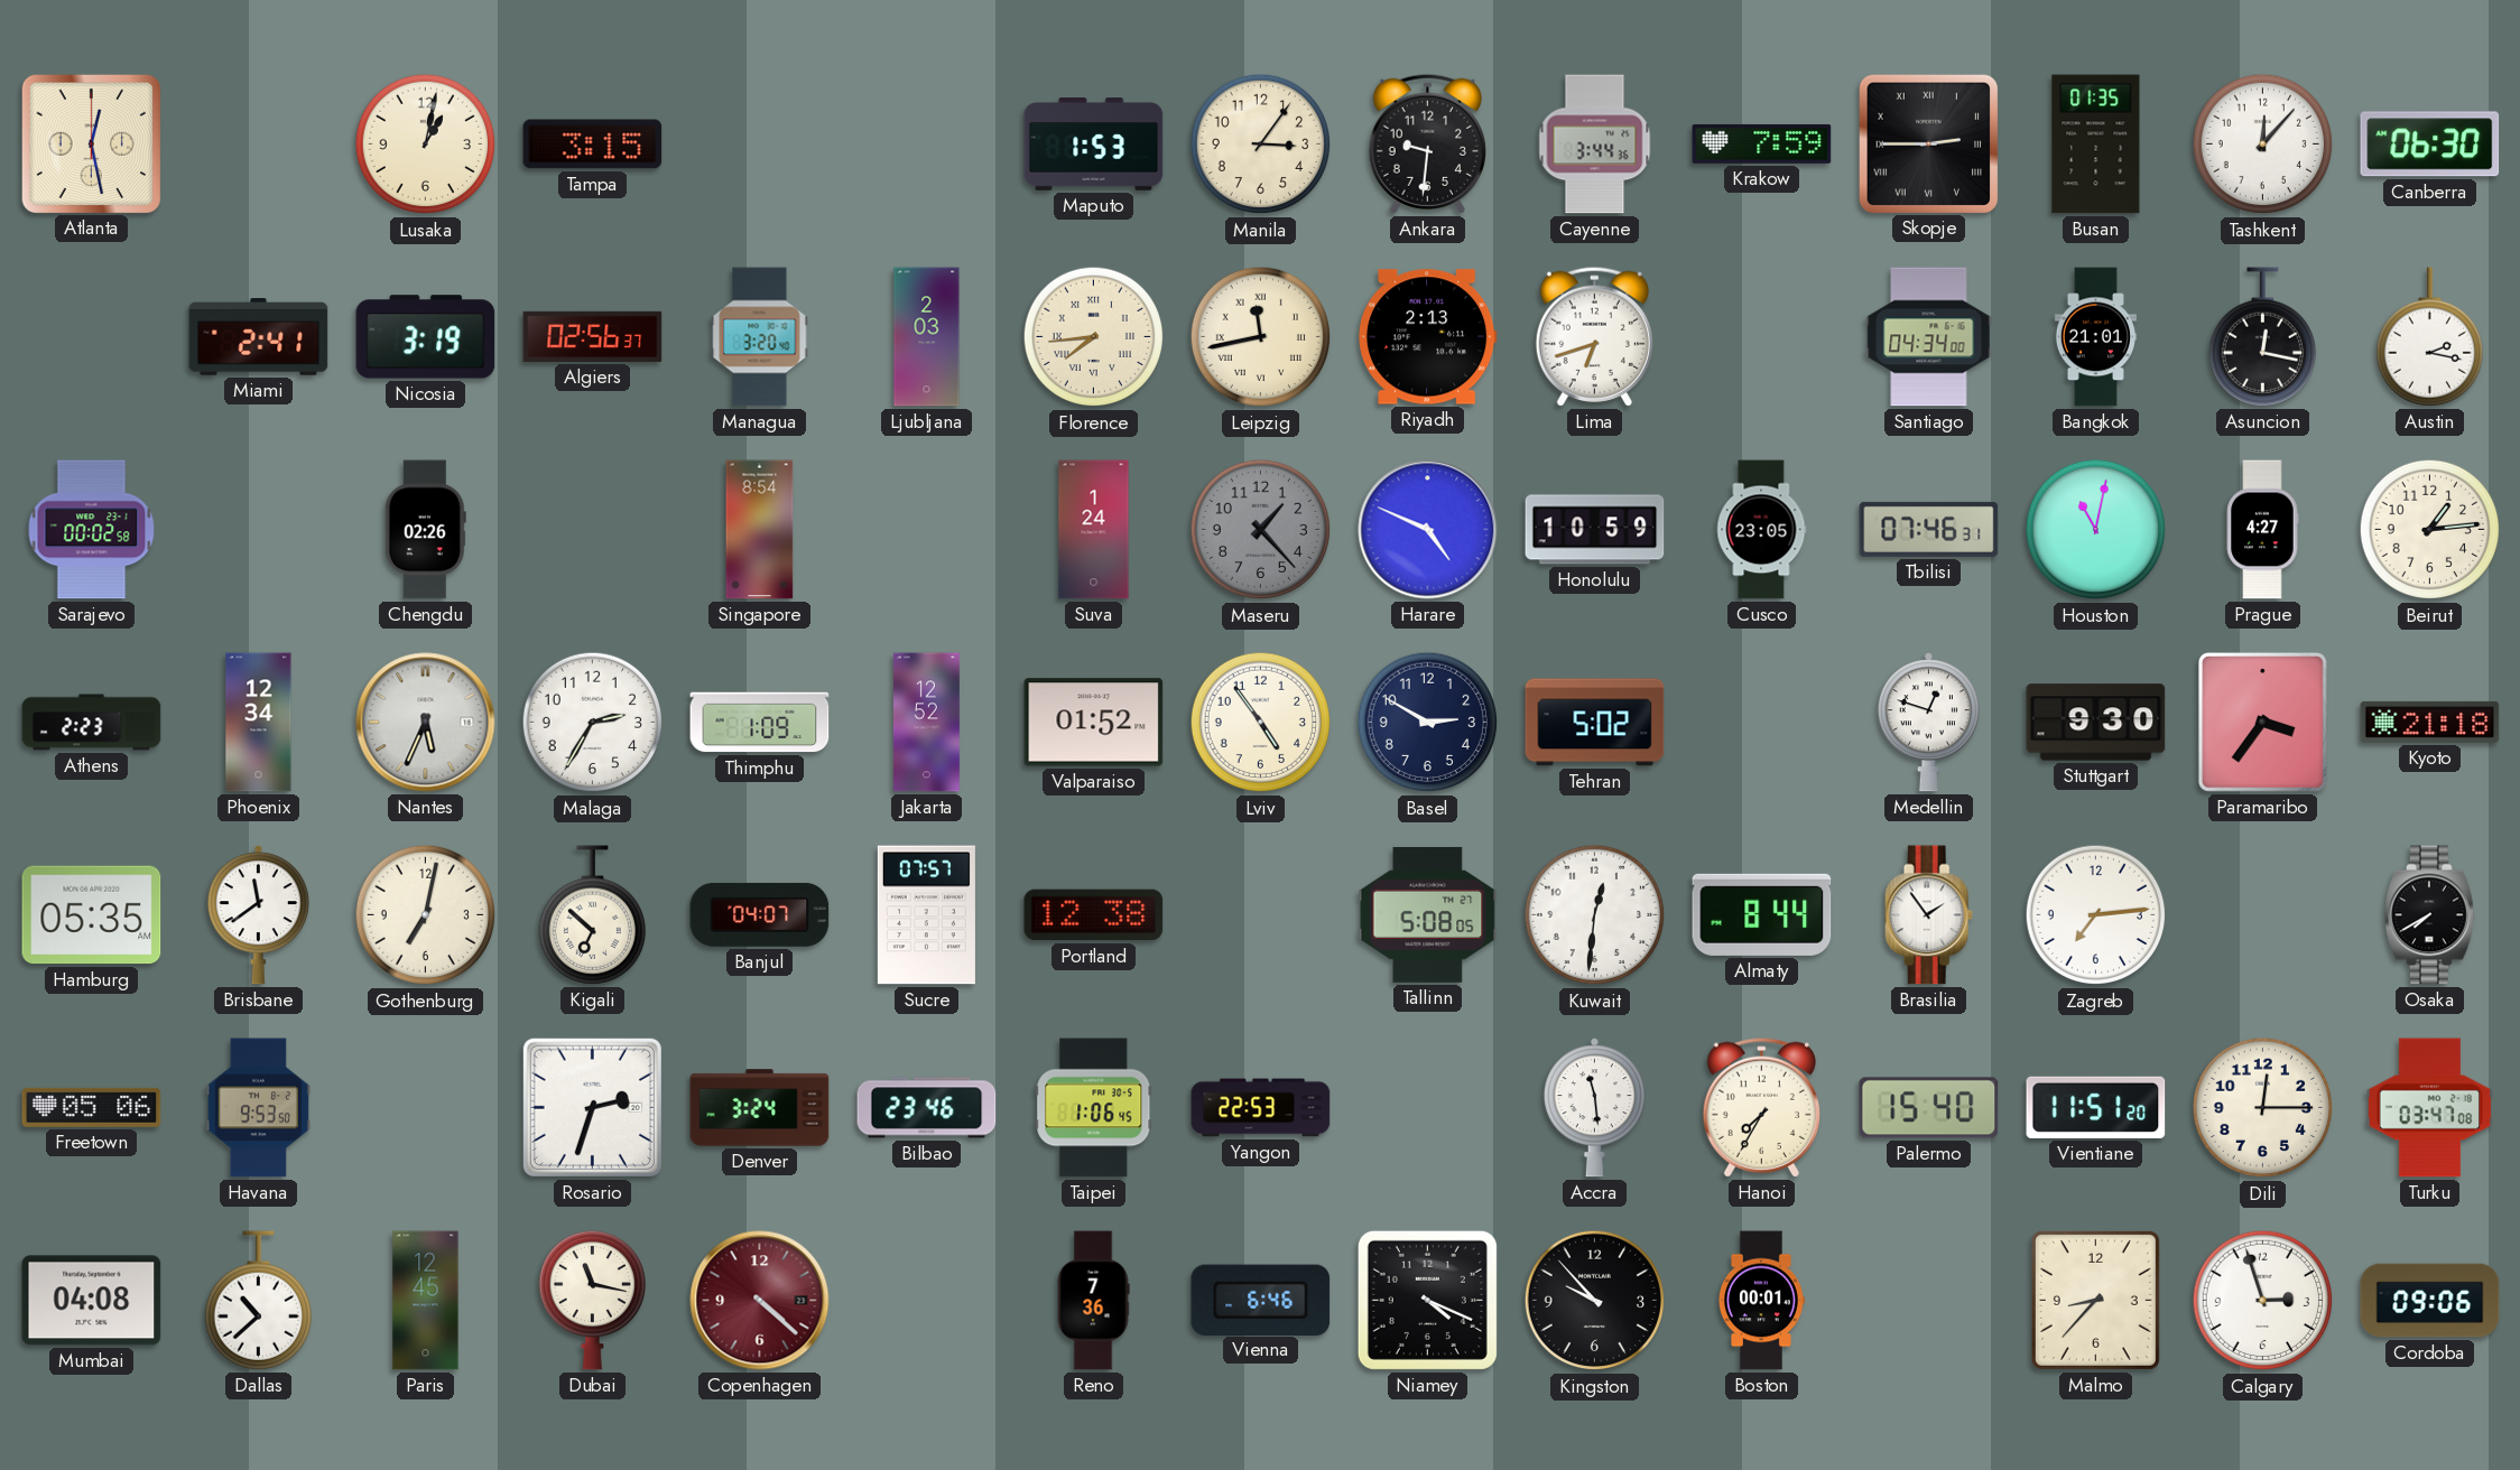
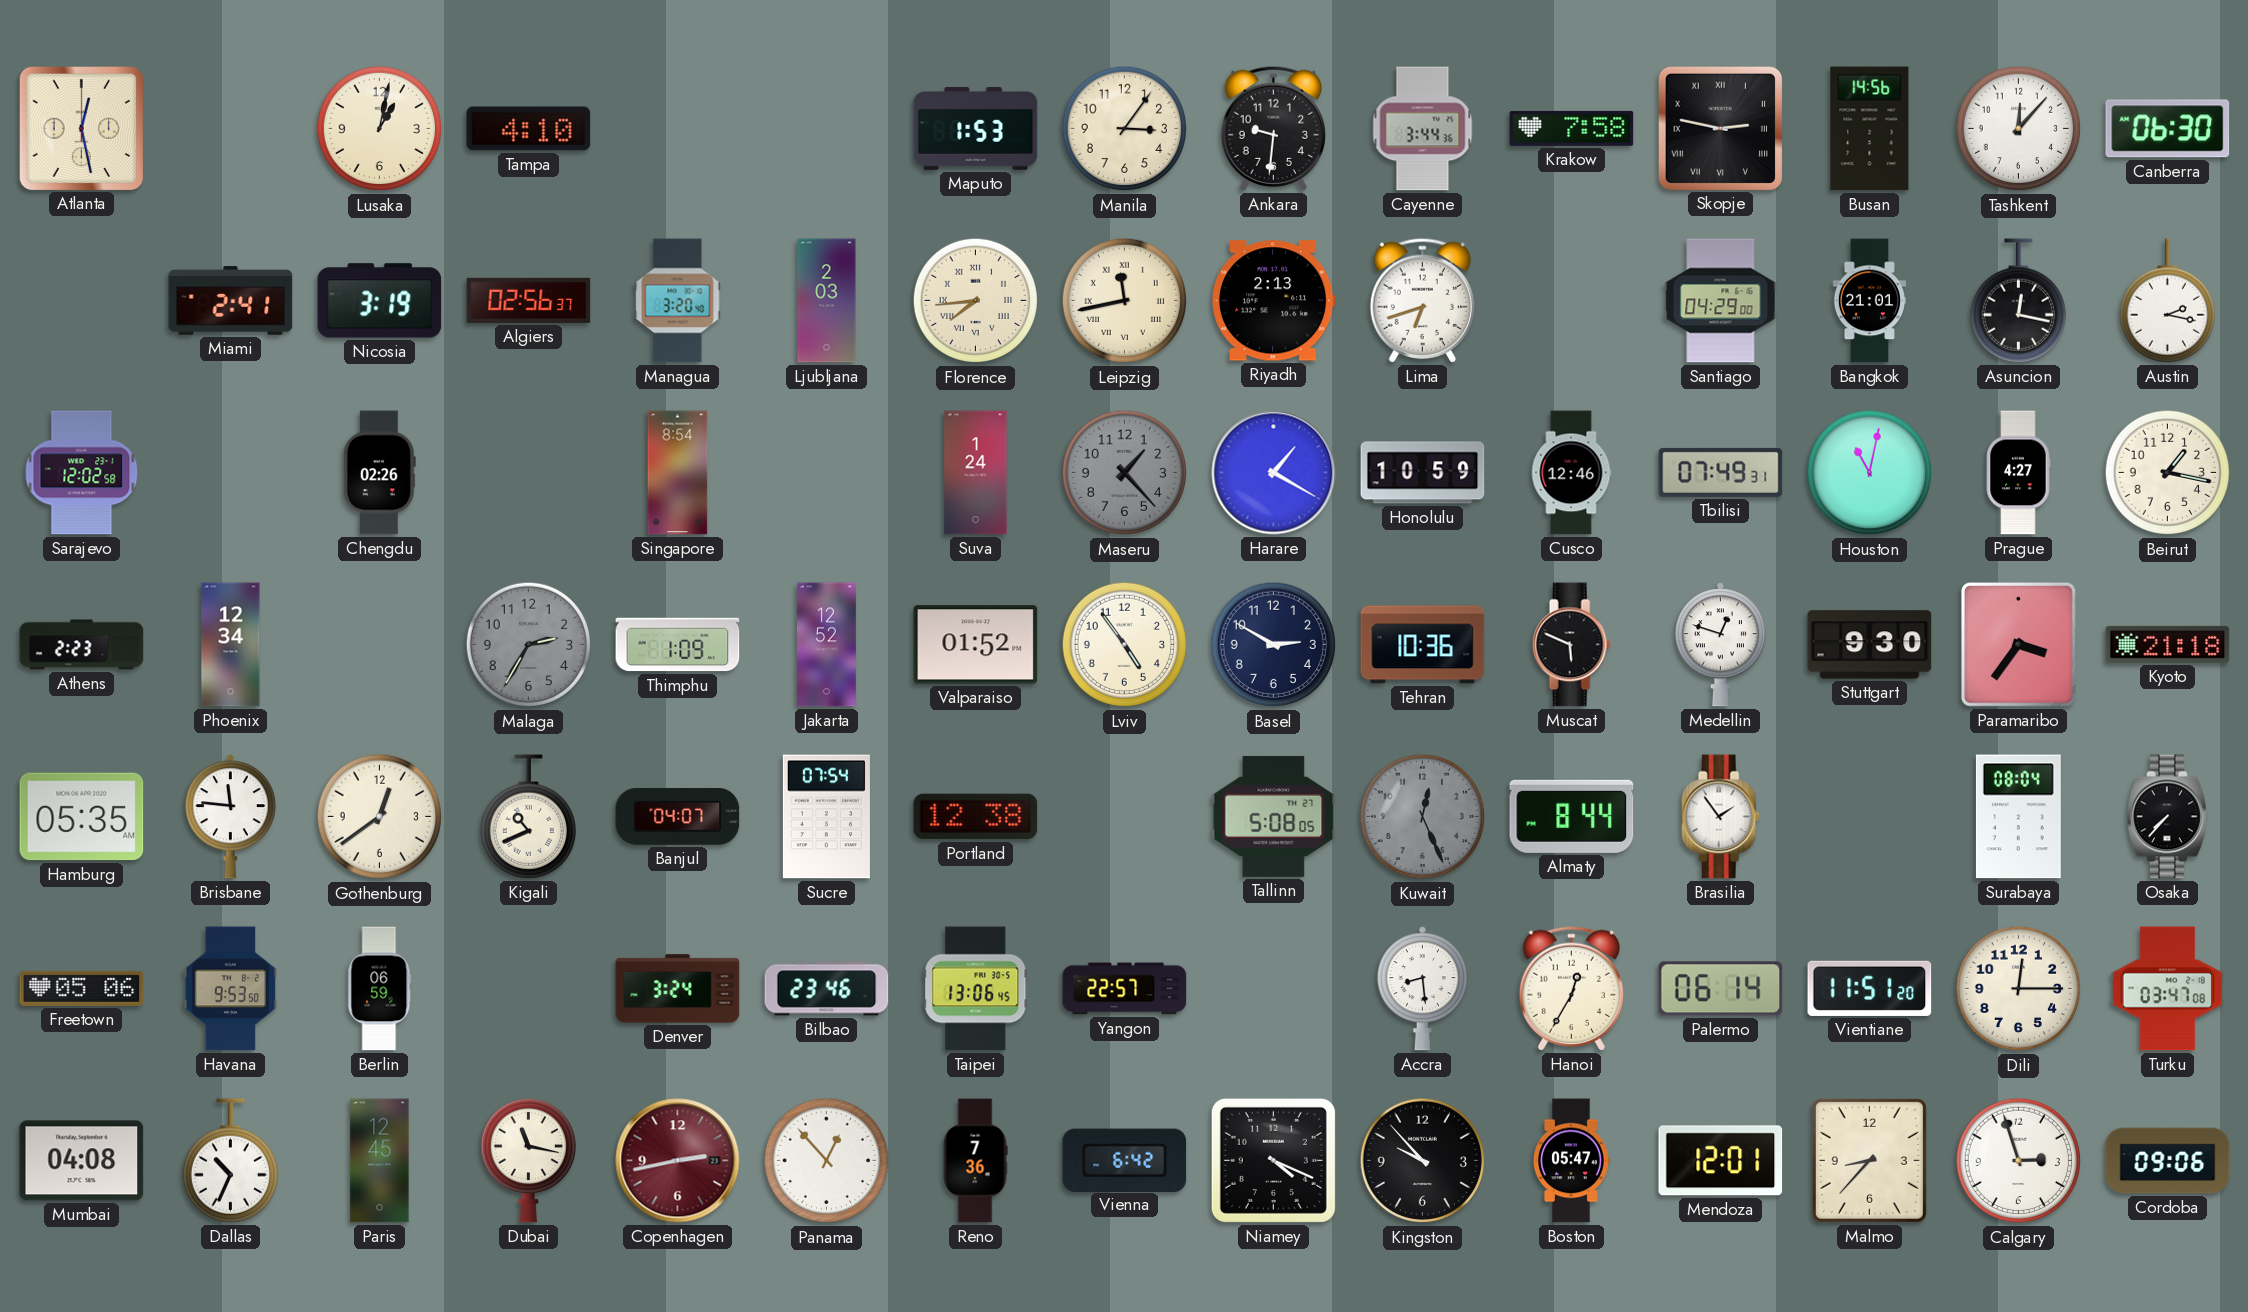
Tampa: 3:15 -> 4:10 (529, 129)
Krakow: 7:59 -> 7:58 (1572, 128)
Skopje: 2:45 -> 2:47 (1720, 128)
Busan: 01:35 -> 14:56 (1870, 129)
Santiago: 04:34 -> 04:29 (1721, 301)
Sarajevo: 00:02 -> 12:02 (82, 473)
Harare: 4:49 -> 1:20 (1274, 473)
Cusco: 23:05 -> 12:46 (1571, 473)
Tbilisi: 07:46 -> 07:49 (1721, 472)
Beirut: 1:14 -> 1:17 (2168, 473)
Nantes: 5:34 -> none (426, 723)
Malaga dial: white -> grey (529, 645)
Tehran: 5:02 -> 10:36 (1423, 645)
Muscat: none -> 5:49 (1571, 645)
Brisbane: 11:39 -> 11:46 (230, 817)
Gothenburg: 7:02 -> 12:39 (380, 817)
Kigali: 6:52 -> 10:41 (528, 817)
Sucre: 07:57 -> 07:54 (826, 817)
Kuwait: 12:31 -> 12:26 (1423, 817)
Kuwait dial: white -> grey (1423, 817)
Zagreb: 7:14 -> none (2096, 915)
Surabaya: none -> 08:04 (2018, 817)
Osaka: 7:40 -> 7:37 (2168, 817)
Berlin: none -> 06:59 (380, 989)
Rosario: 2:33 -> none (592, 1107)
Taipei: 1:06 -> 13:06 (976, 989)
Yangon: 22:53 -> 22:57 (1125, 989)
Accra: 11:29 -> 8:29 (1422, 989)
Hanoi: 7:35 -> 12:35 (1571, 988)
Palermo: 15:40 -> 06:14 (1721, 989)
Dallas: 10:38 -> 10:34 (230, 1161)
Copenhagen: 4:22 -> 2:43 (678, 1161)
Panama: none -> 12:53 (827, 1161)
Vienna: 6:46 -> 6:42 (1125, 1160)
Boston: 00:01 -> 05:47 (1572, 1161)
Mendoza: none -> 12:01 (1721, 1161)
